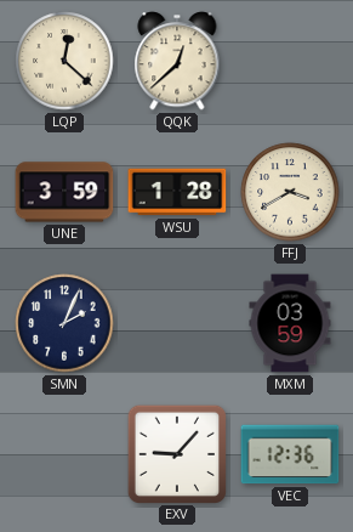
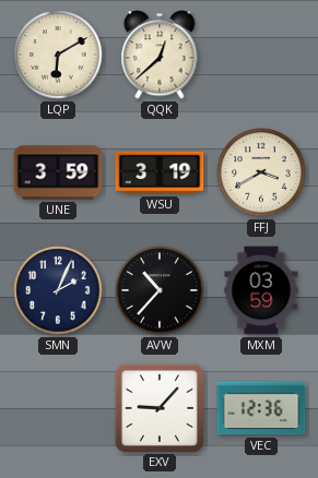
LQP: 12:22 -> 6:10 (58, 55)
WSU: 1:28 -> 3:19 (160, 172)
AVW: none -> 10:37 (160, 290)
